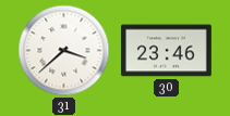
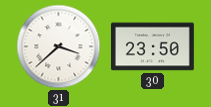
30: 23:46 -> 23:50 (152, 47)
